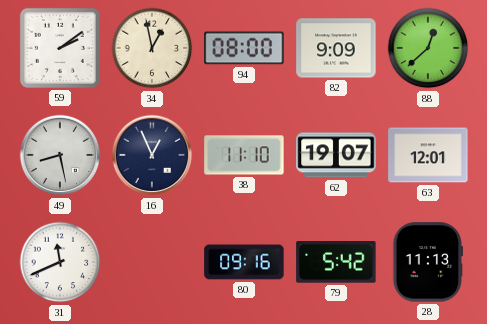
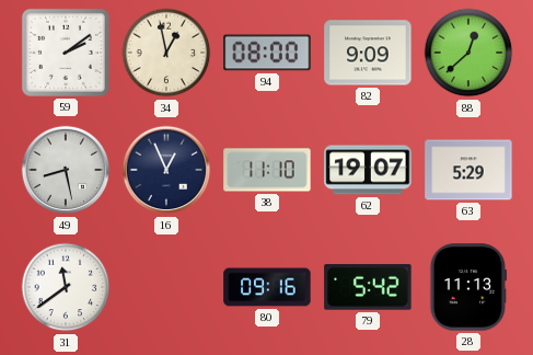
63: 12:01 -> 5:29 (468, 170)
31: 11:41 -> 11:39 (66, 287)
